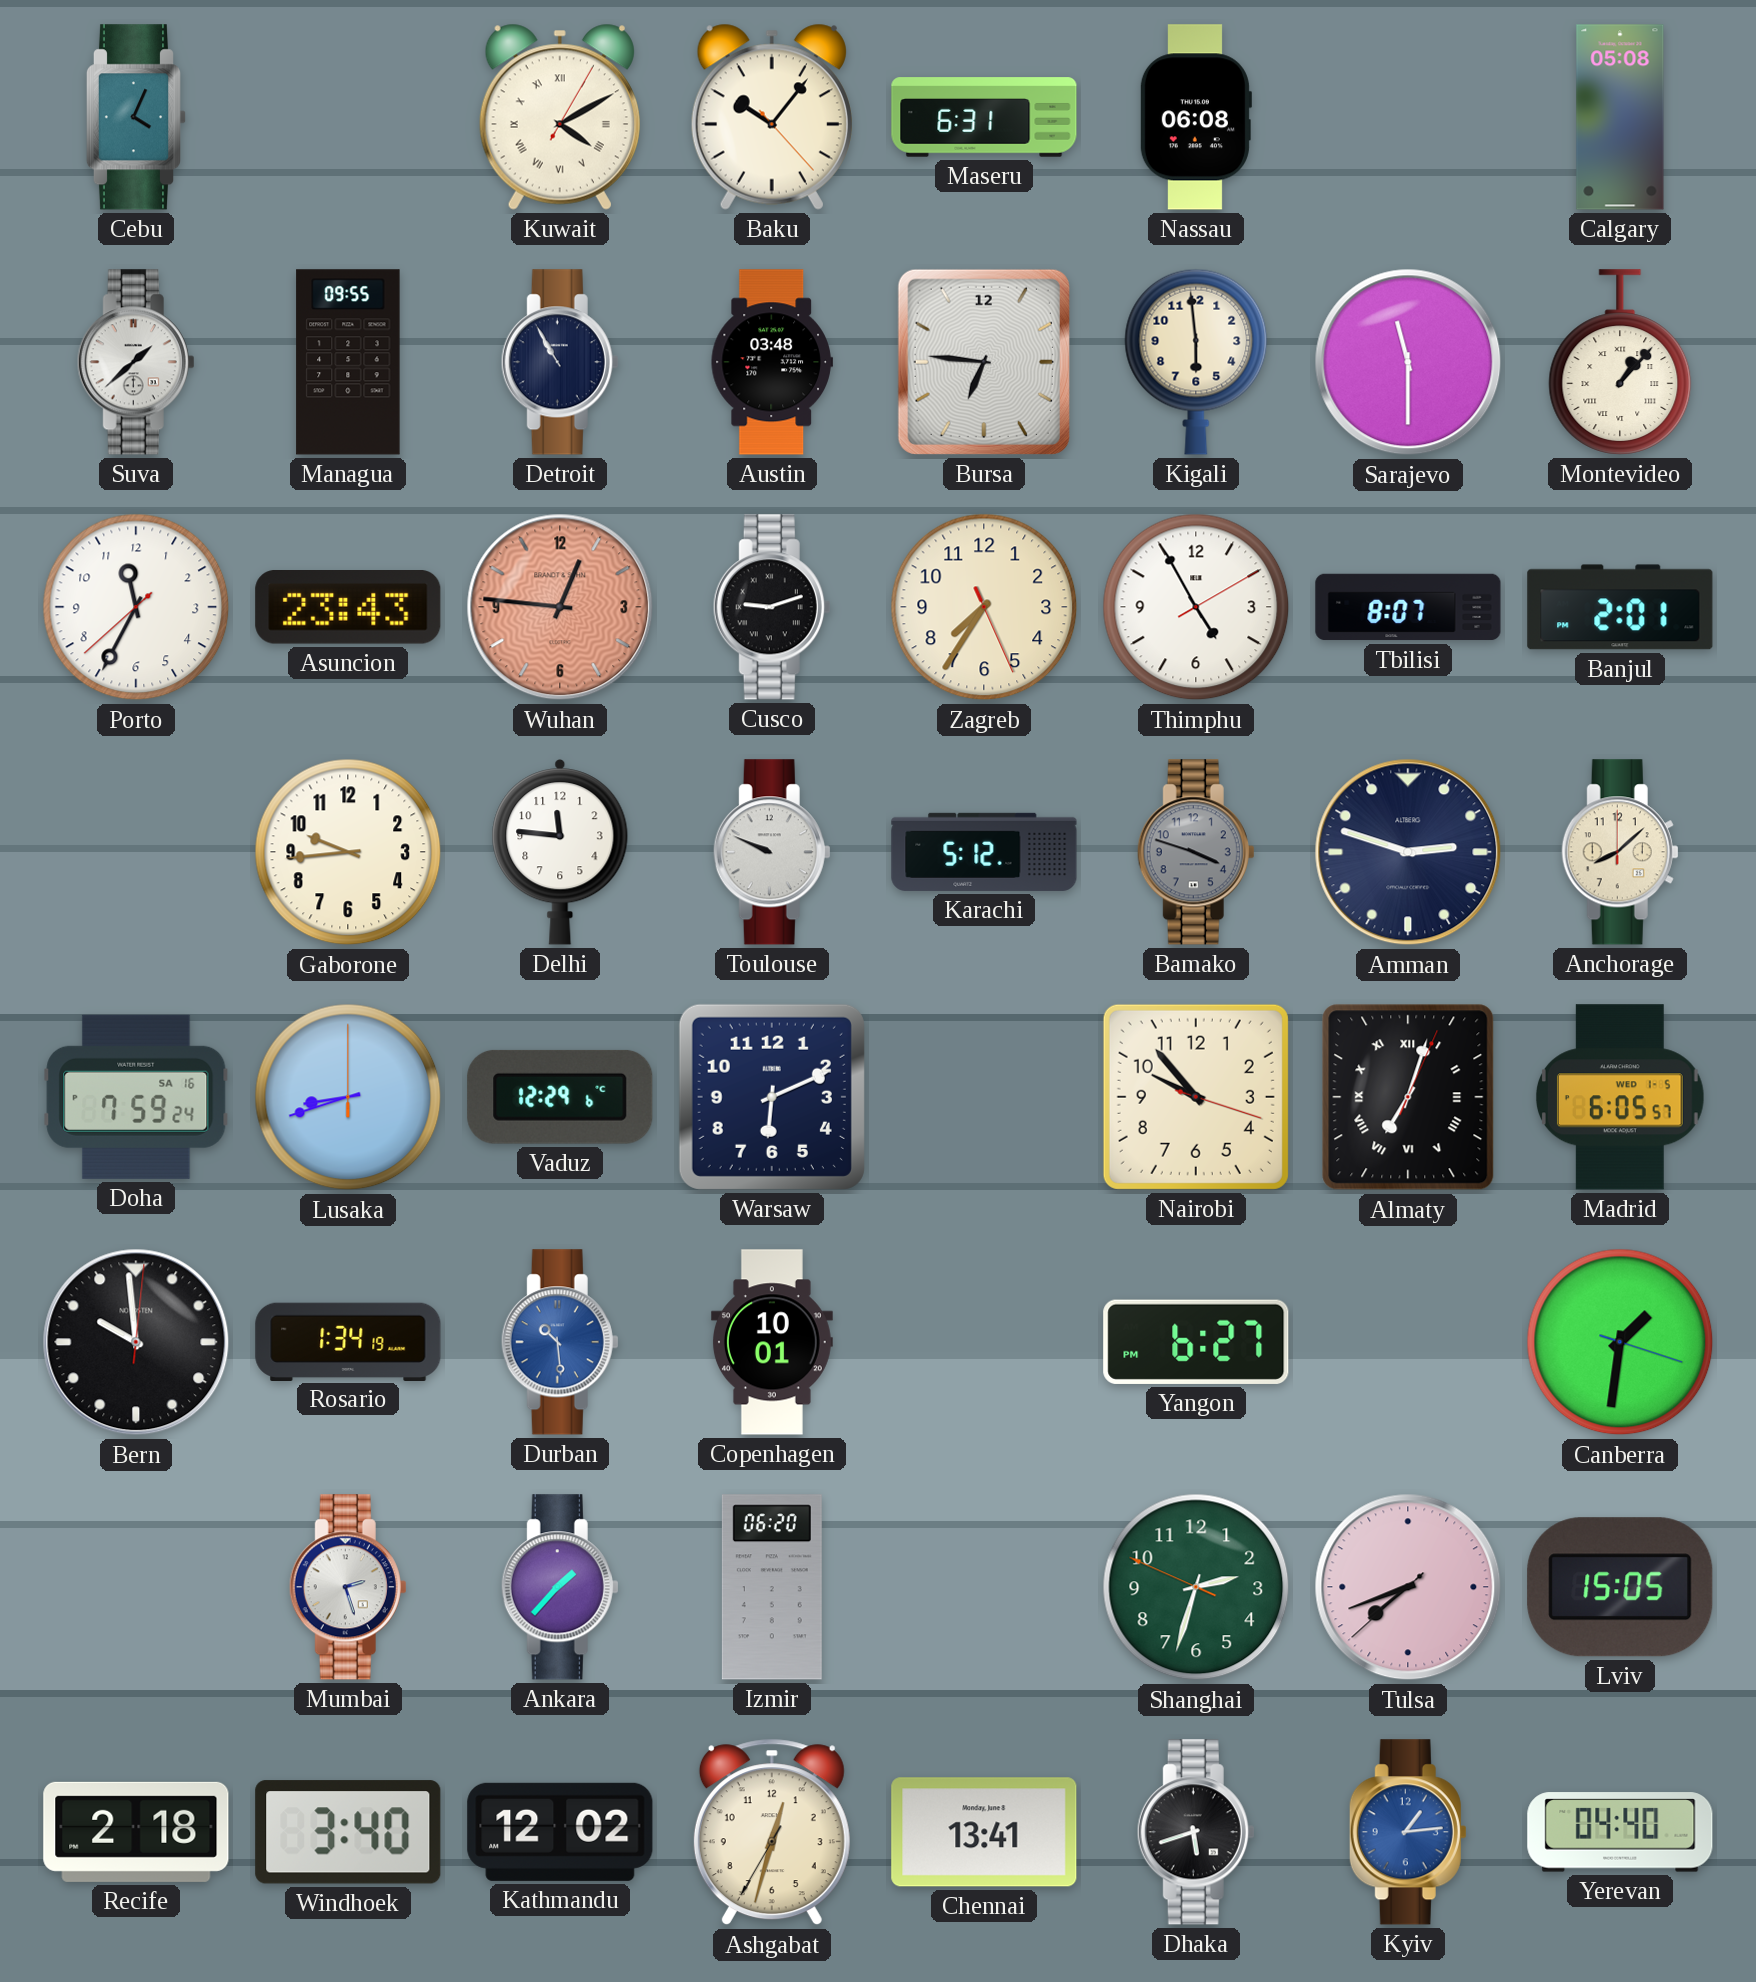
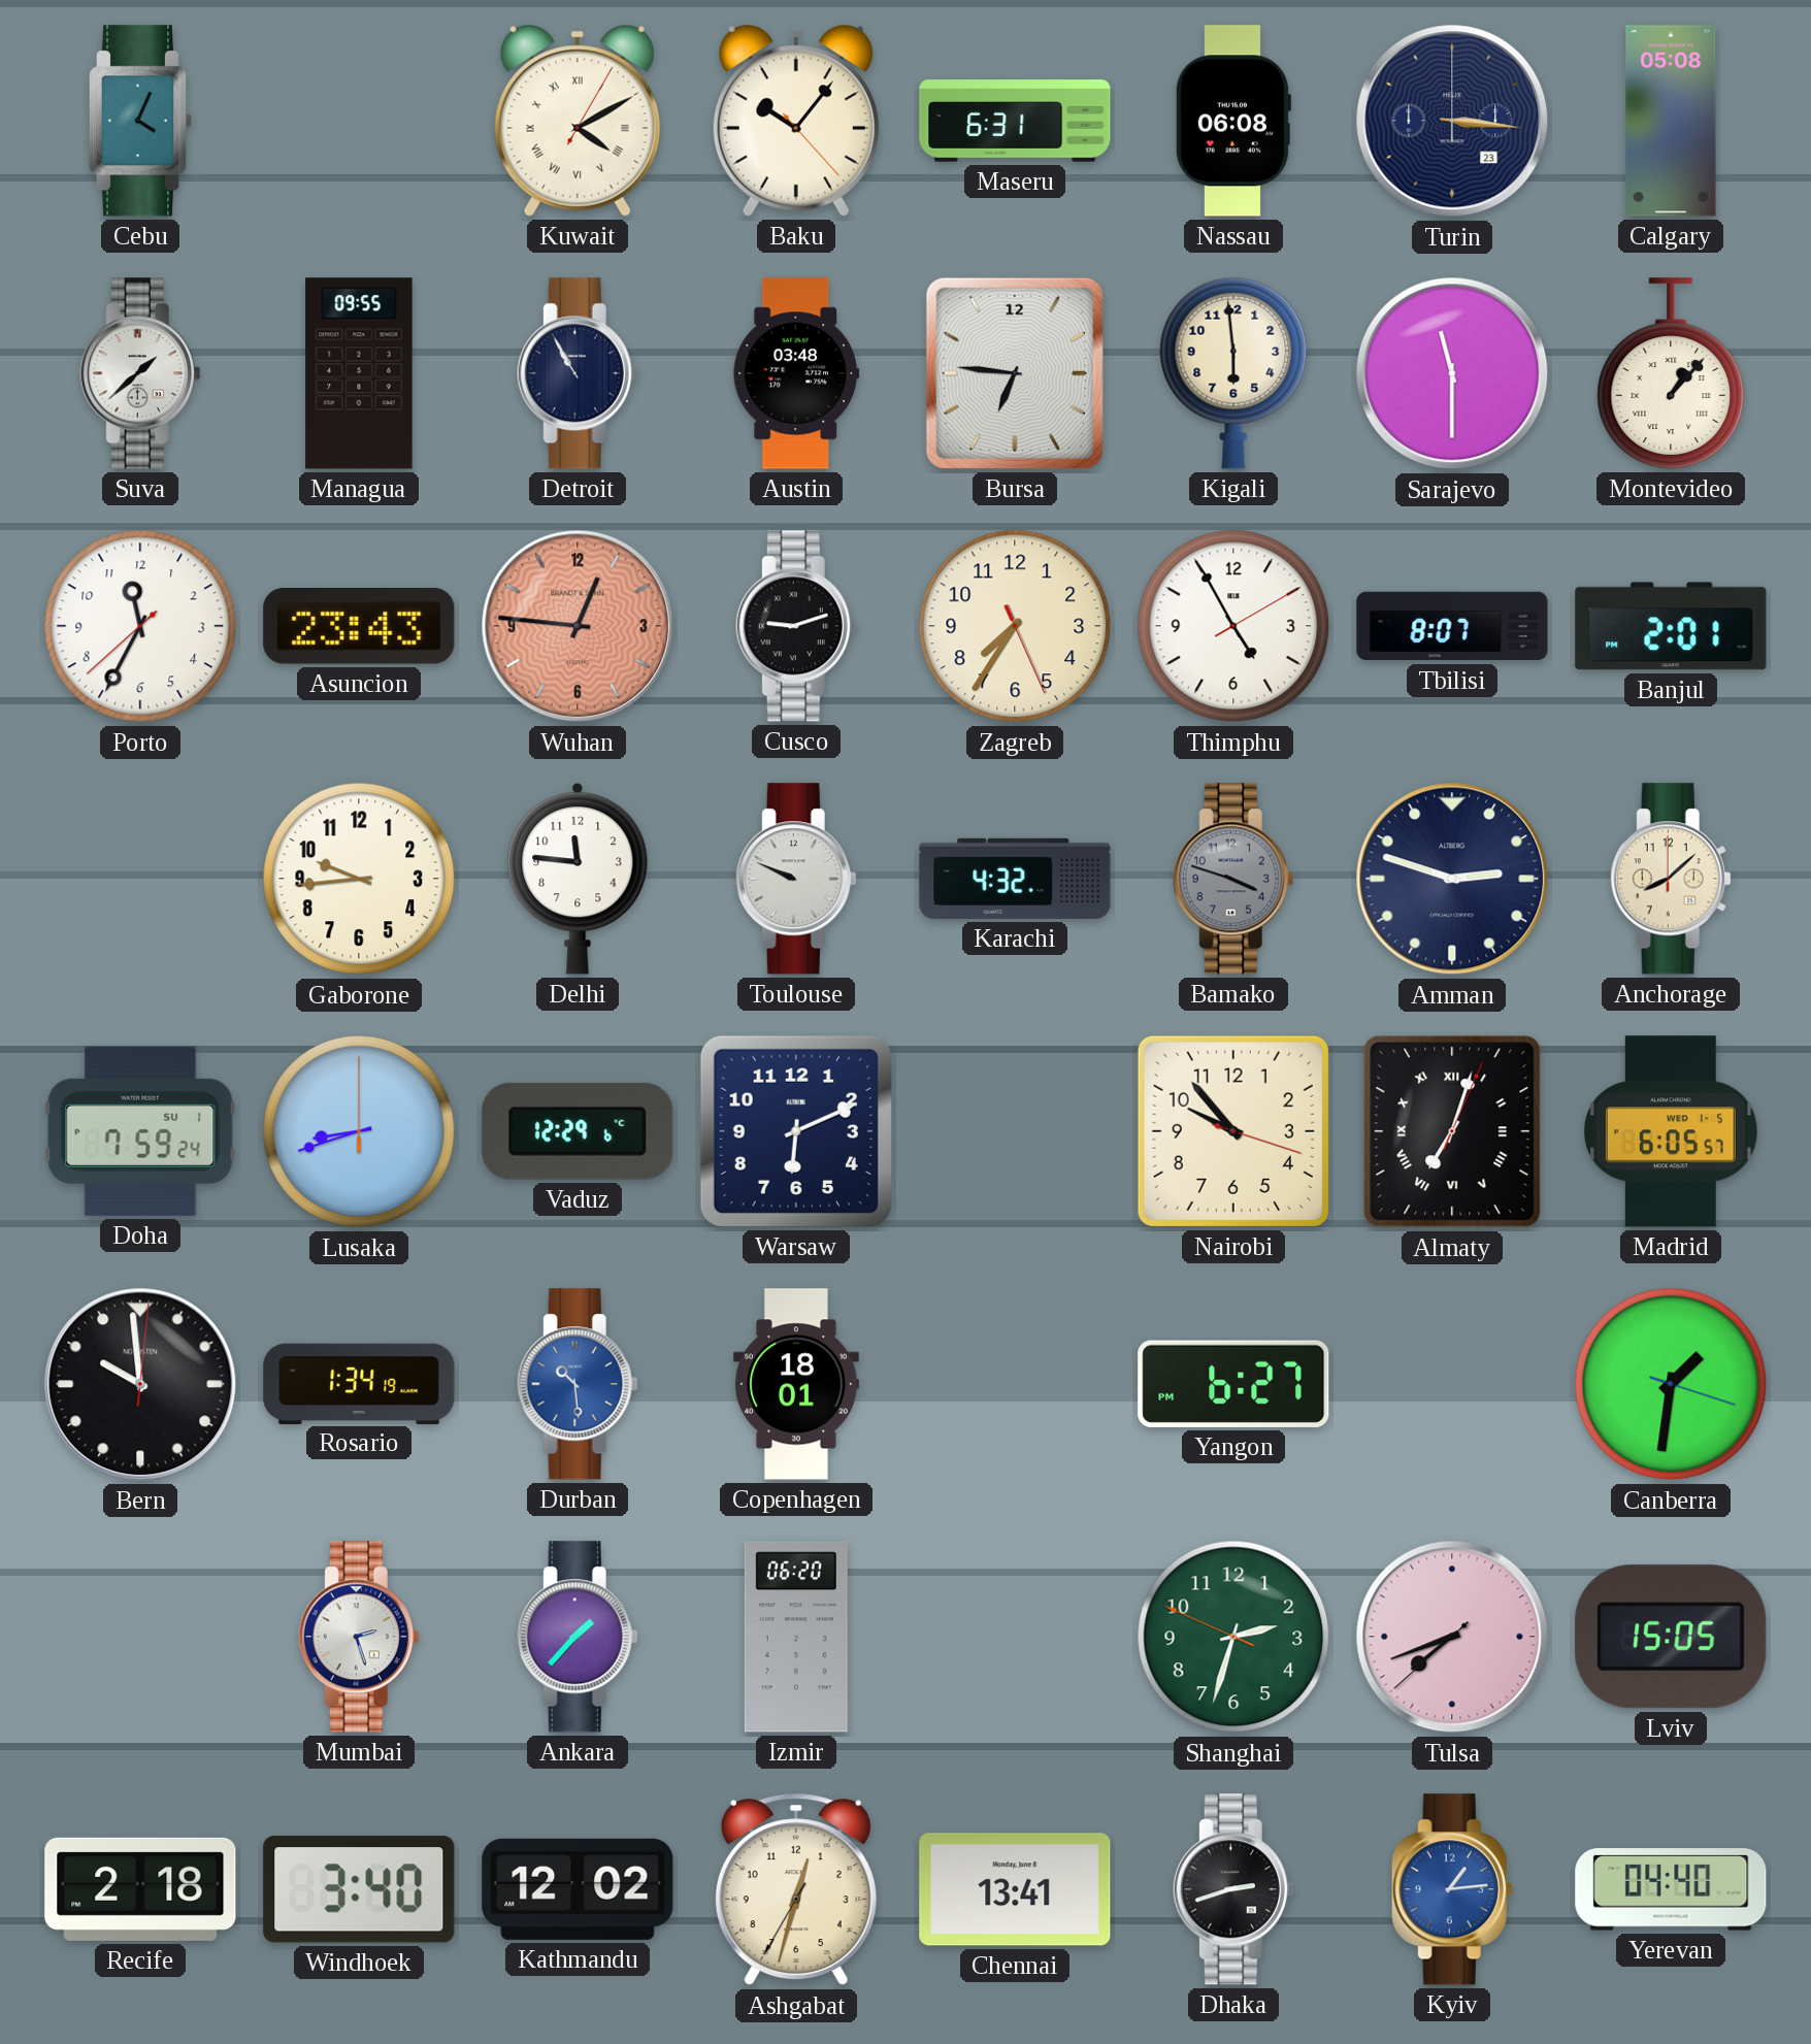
Turin: none -> 3:16 (1452, 121)
Karachi: 5:12 -> 4:32 (1015, 879)
Doha date: SA 16 -> SU 1 (140, 1131)
Copenhagen: 10:01 -> 18:01 (796, 1384)
Dhaka: 5:42 -> 2:42 (1233, 1889)
